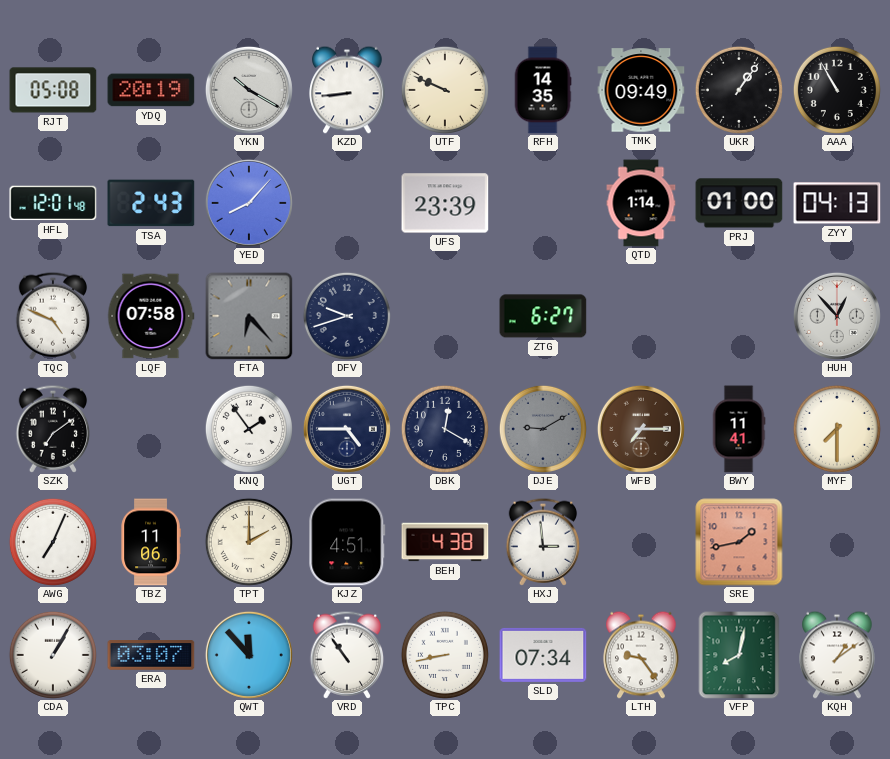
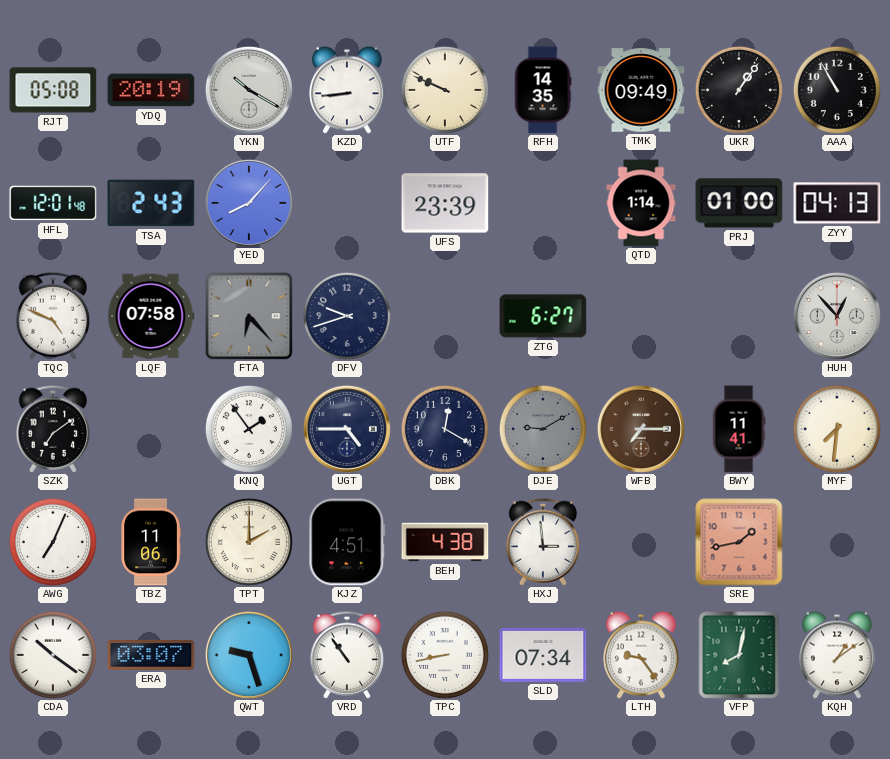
MYF: 7:30 -> 7:31 (837, 429)
CDA: 1:05 -> 10:21 (53, 655)
QWT: 11:53 -> 9:27 (249, 655)
